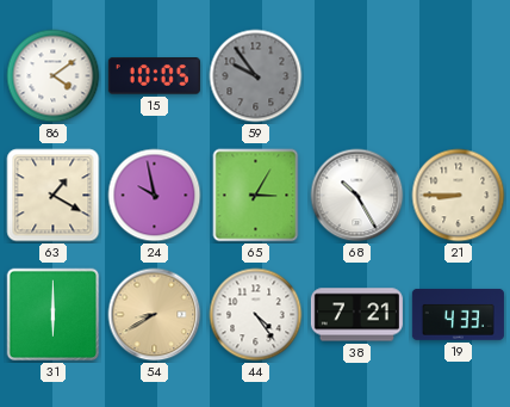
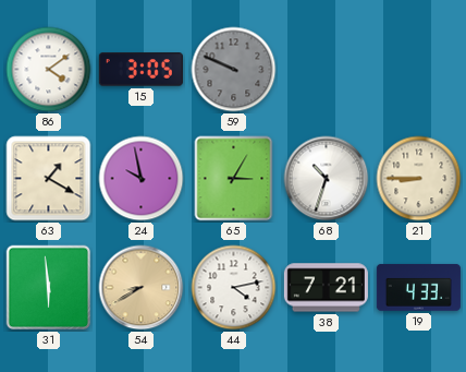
15: 10:05 -> 3:05 (140, 70)
59: 9:54 -> 9:49 (234, 70)
68: 10:25 -> 10:33 (327, 179)
31: 6:00 -> 5:59 (49, 288)
44: 4:24 -> 4:13 (234, 288)
